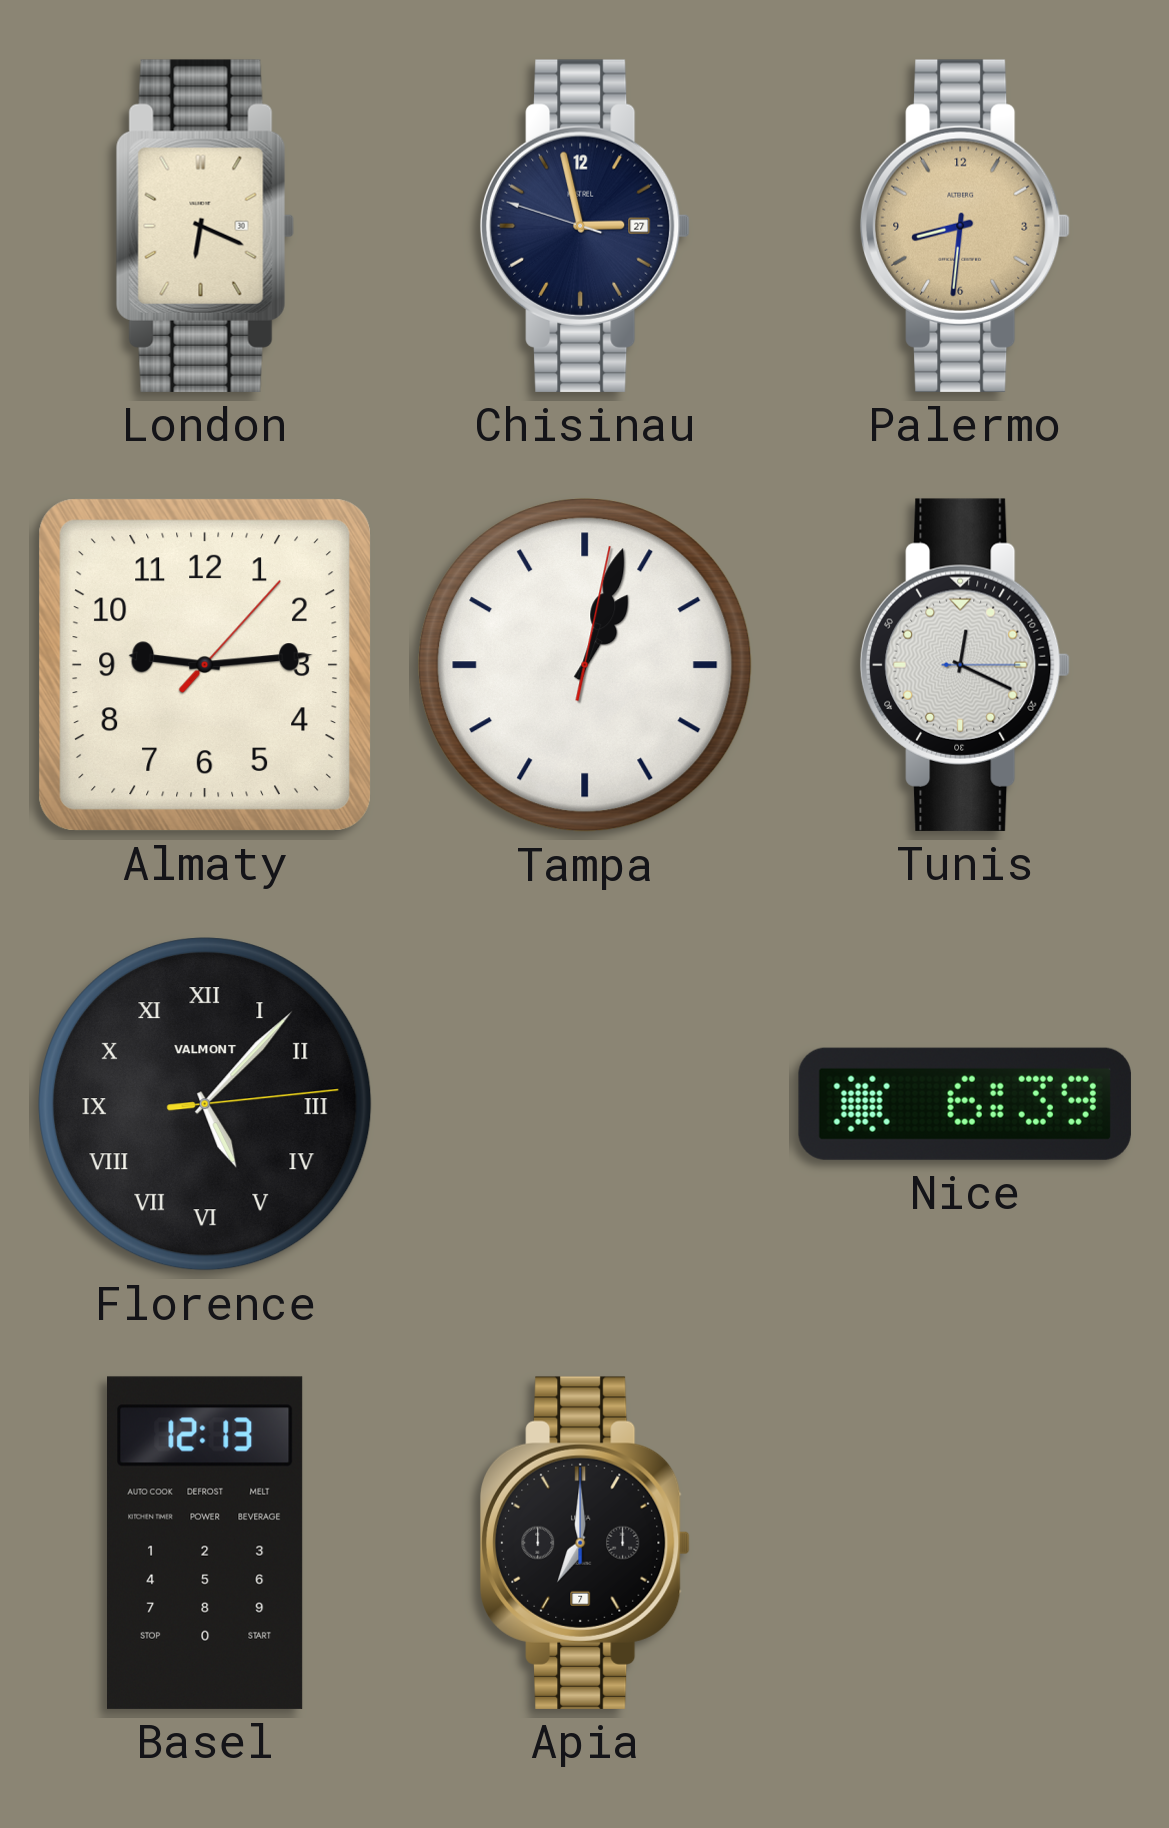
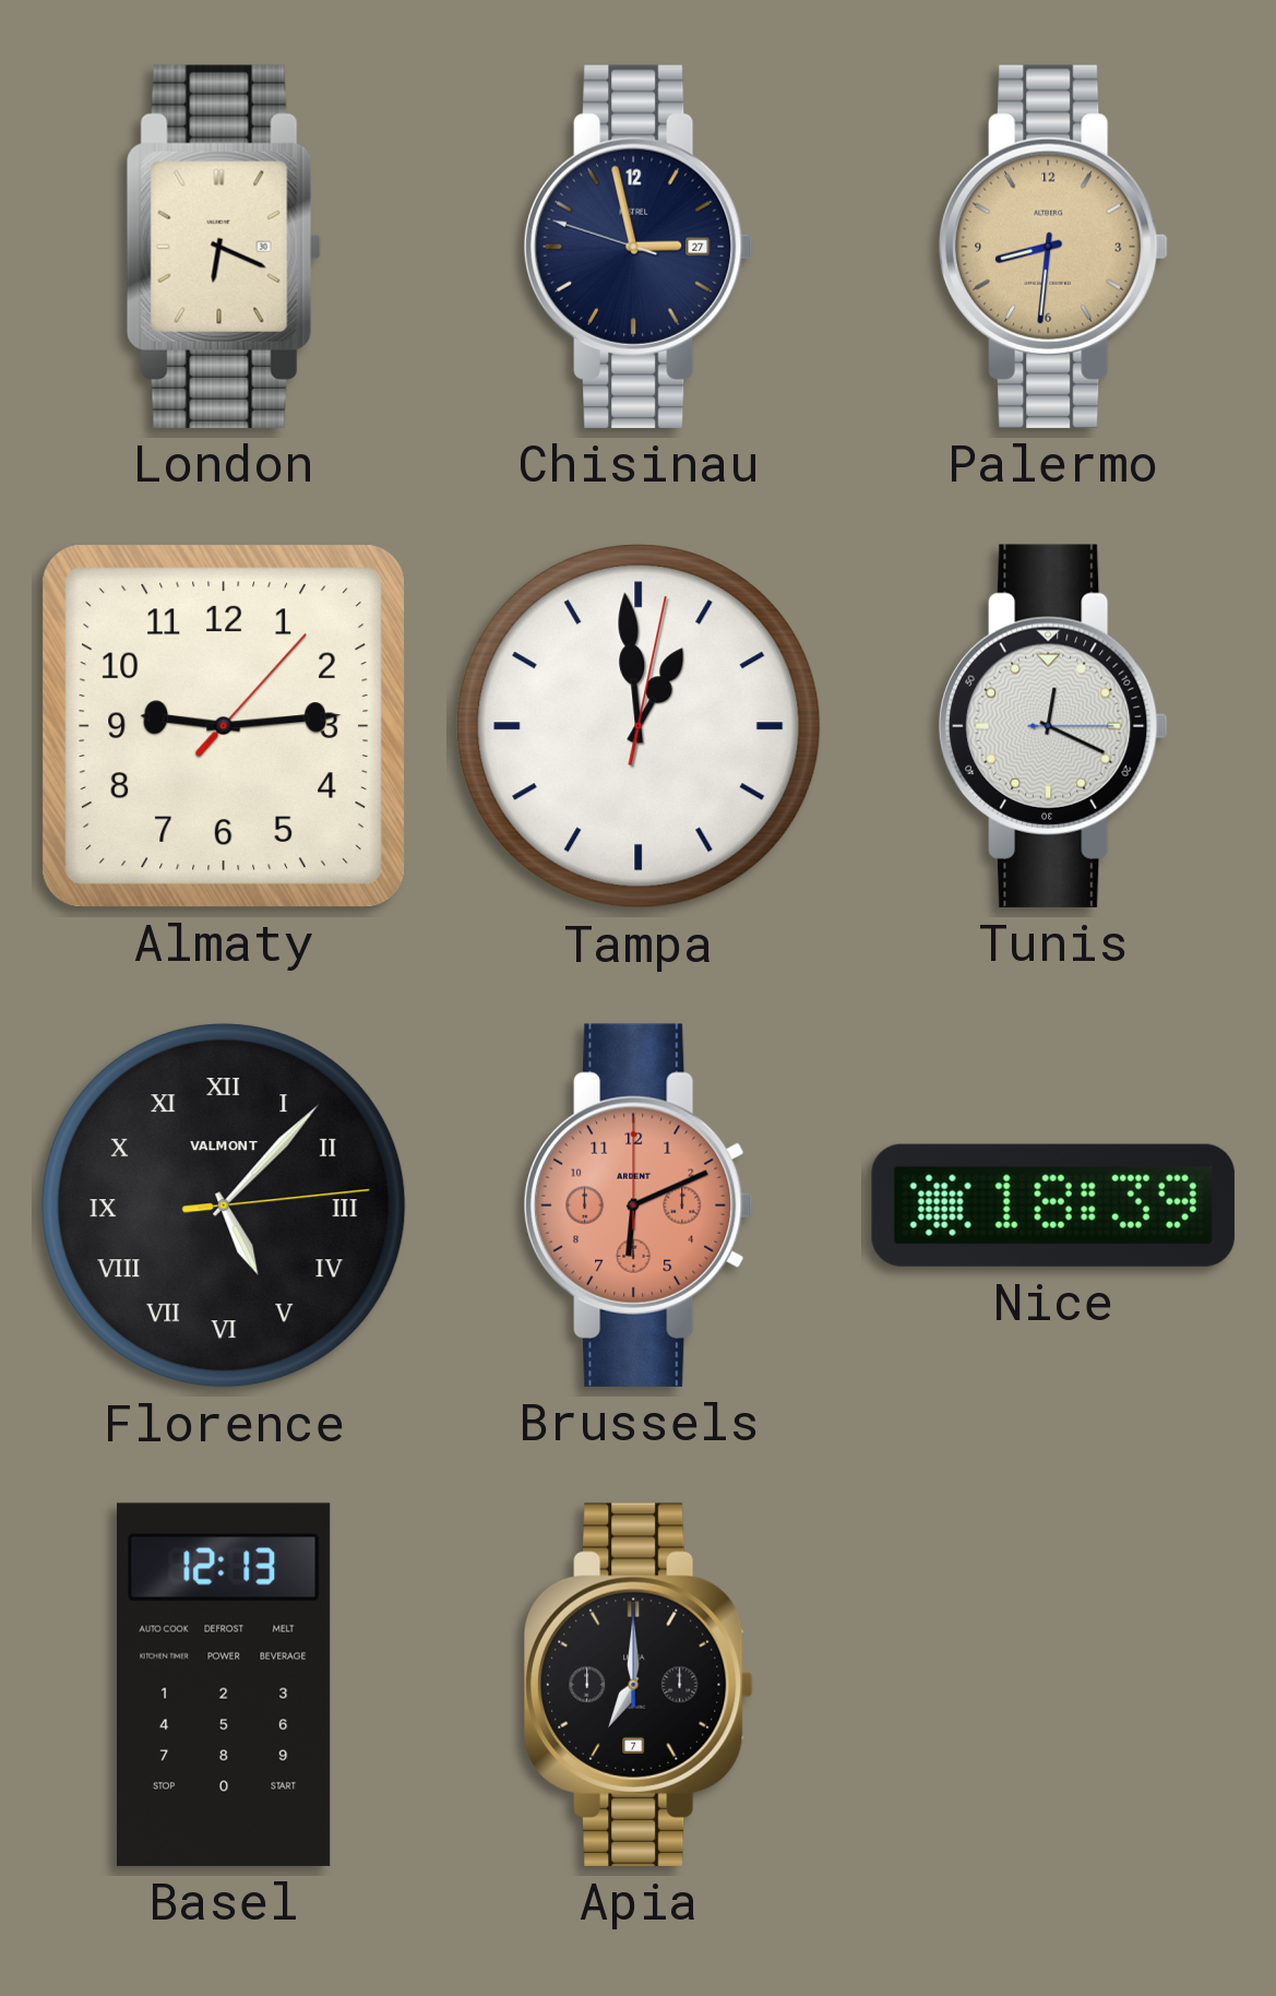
Tampa: 1:03 -> 12:59 (639, 726)
Brussels: none -> 6:11 (639, 1205)
Nice: 6:39 -> 18:39 (1053, 1205)
